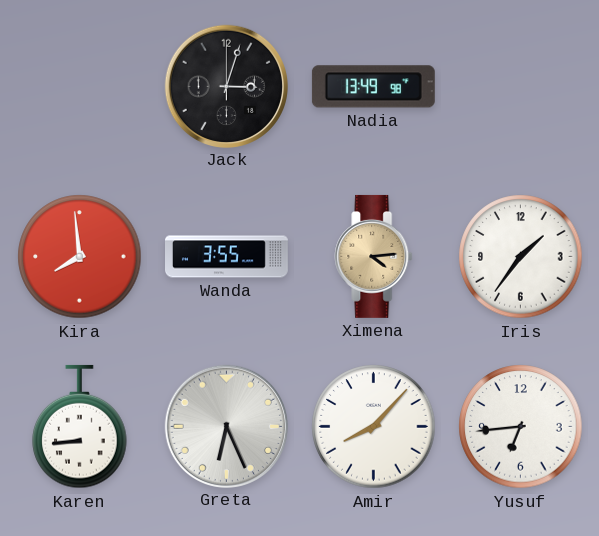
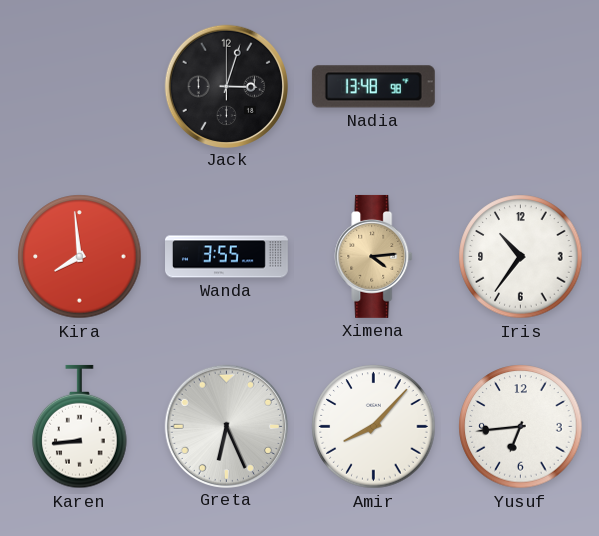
Nadia: 13:49 -> 13:48 (373, 87)
Iris: 1:36 -> 10:36 (521, 257)
